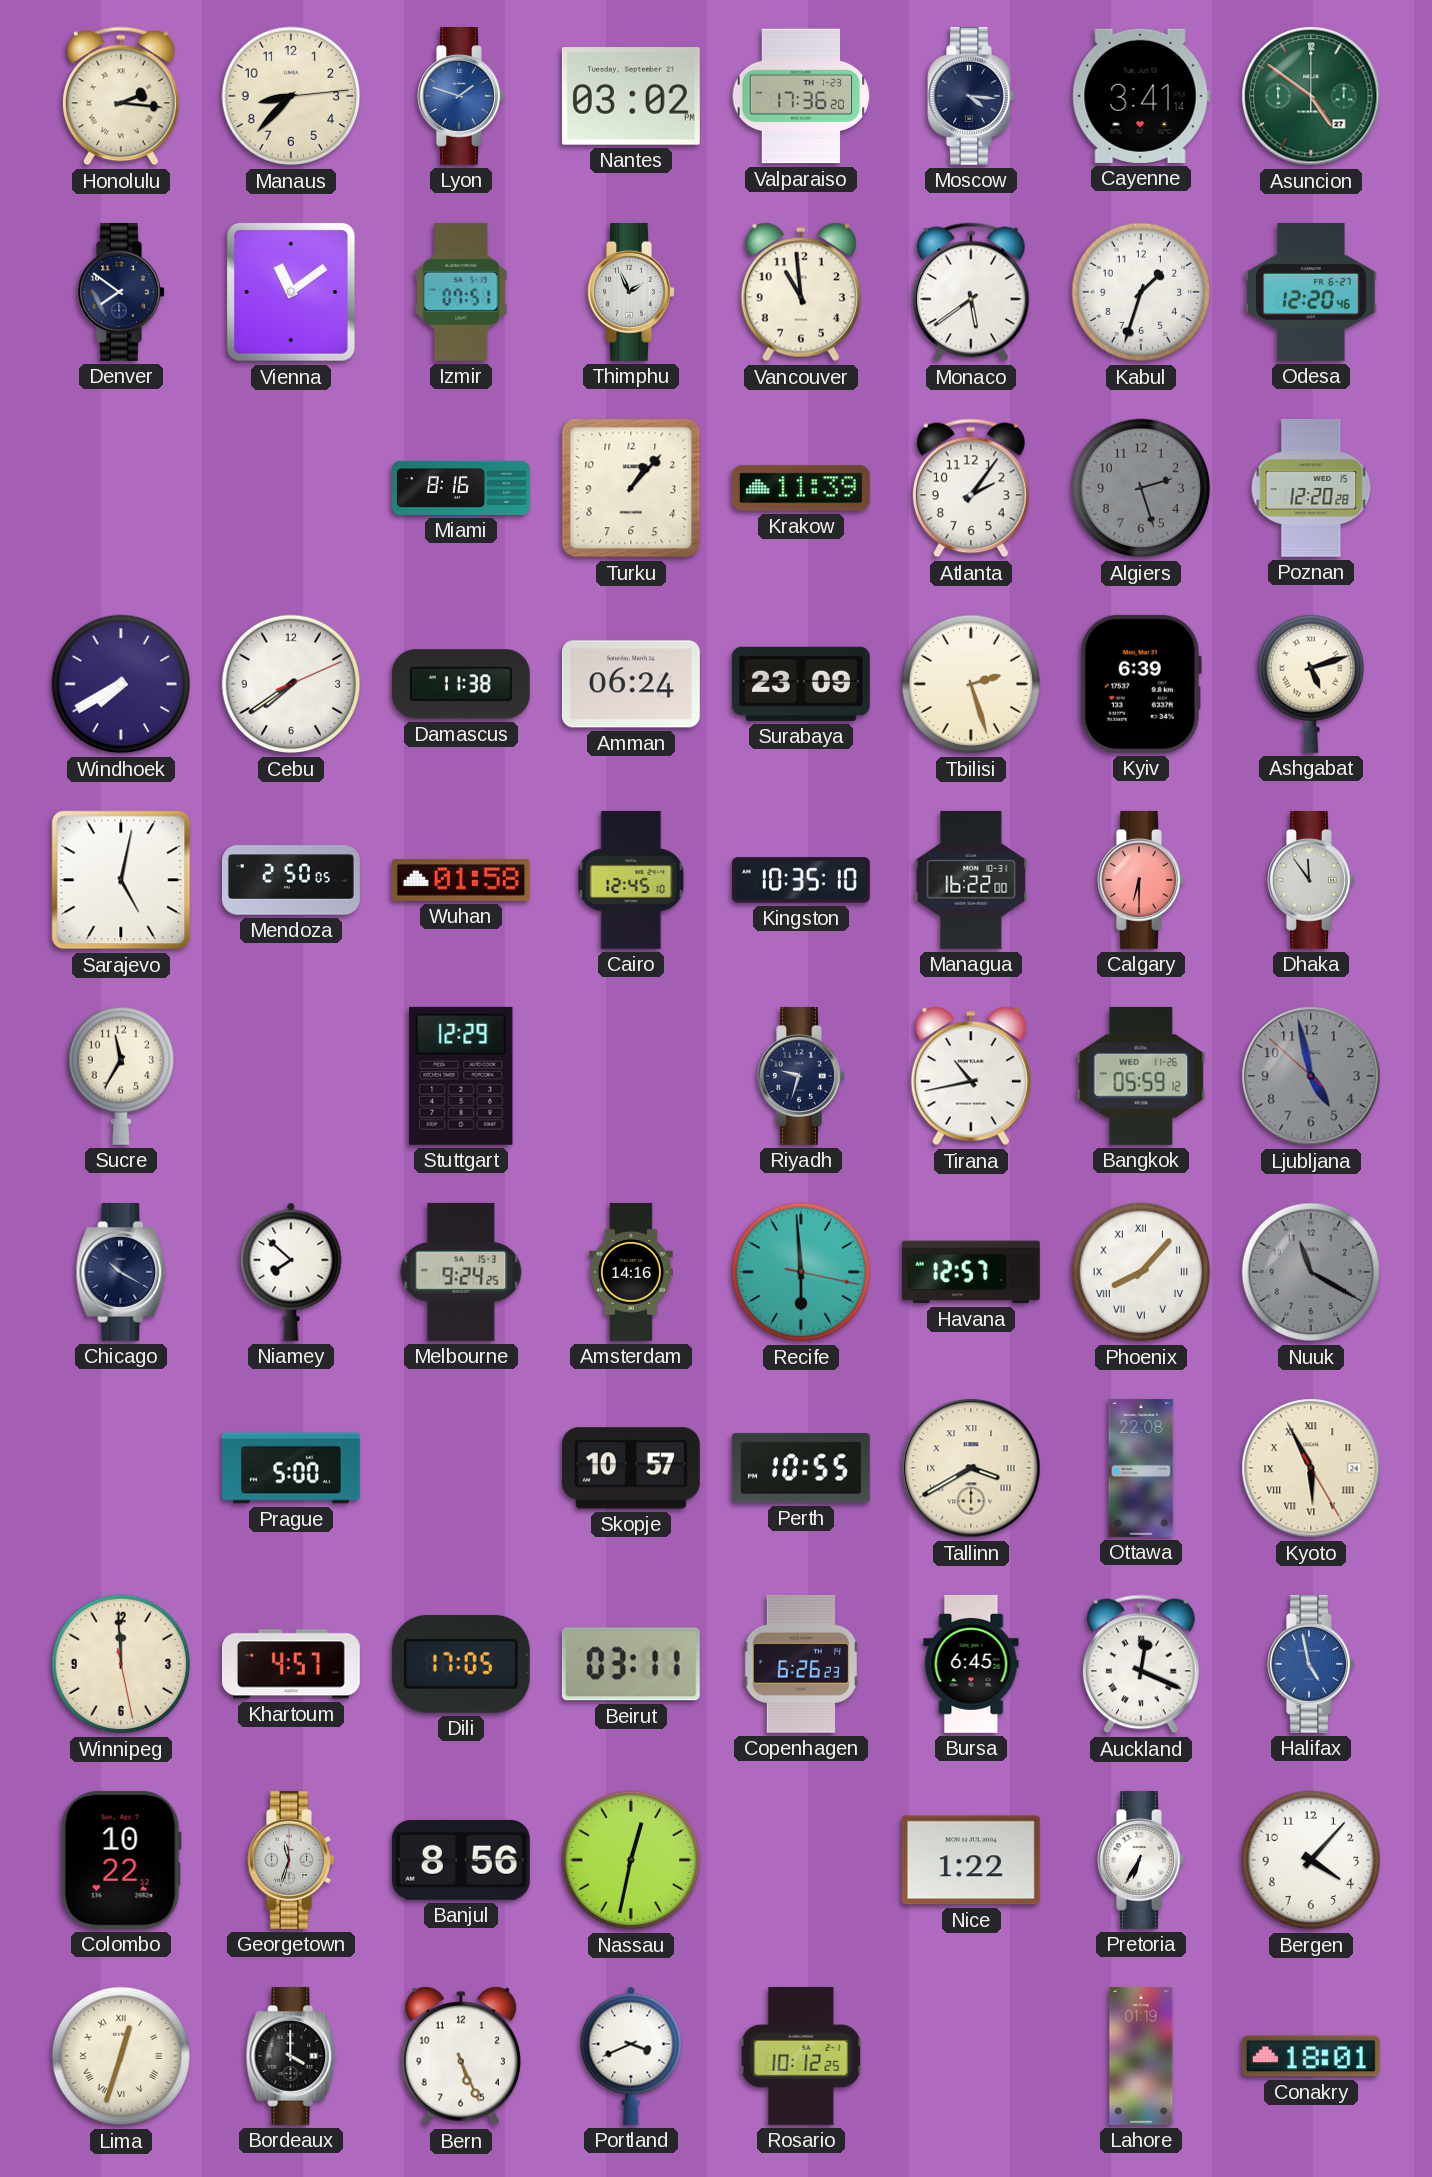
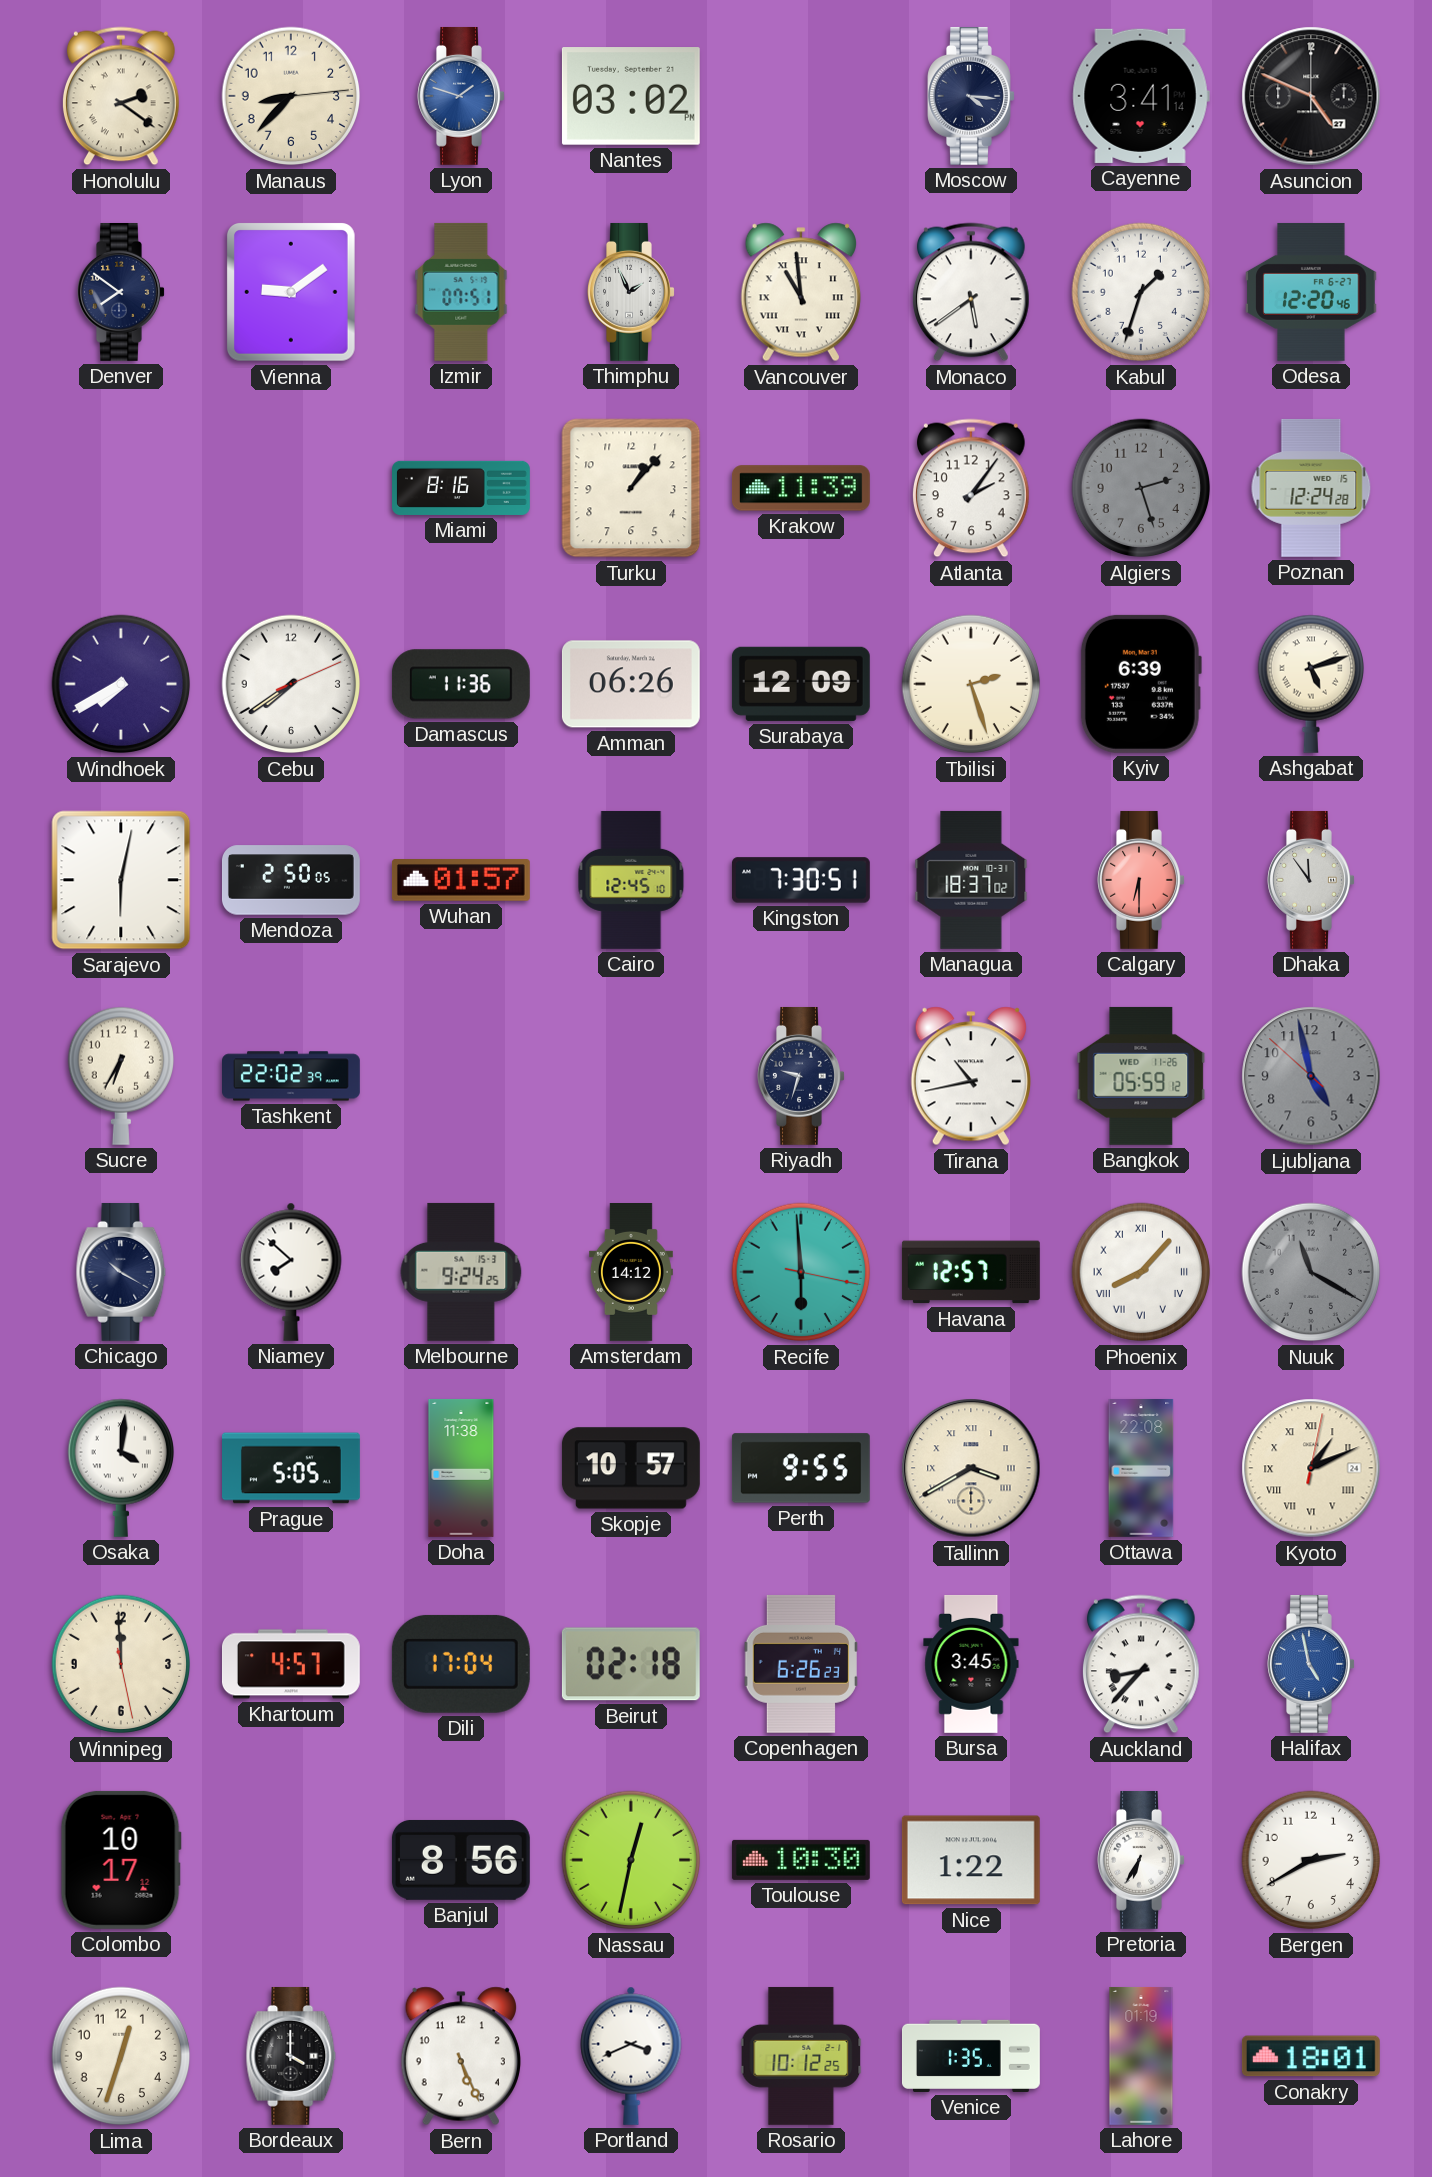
Honolulu: 2:16 -> 2:21 (122, 96)
Valparaiso: 17:36 -> none (801, 96)
Asuncion: 4:51 -> 4:49 (1311, 96)
Asuncion dial: green -> black (1311, 96)
Vienna: 11:09 -> 9:09 (291, 293)
Vancouver numerals: Arabic -> Roman (801, 292)
Poznan: 12:20 -> 12:24 (1311, 488)
Damascus: 11:38 -> 11:36 (461, 684)
Amman: 06:24 -> 06:26 (631, 684)
Surabaya: 23:09 -> 12:09 (801, 684)
Sarajevo: 5:02 -> 6:02 (121, 880)
Wuhan: 01:58 -> 01:57 (461, 881)
Kingston: 10:35 -> 7:30 (801, 880)
Managua: 16:22 -> 18:37 (971, 880)
Sucre: 11:35 -> 6:35 (120, 1076)
Tashkent: none -> 22:02 (292, 1076)
Stuttgart: 12:29 -> none (461, 1076)
Amsterdam: 14:16 -> 14:12 (631, 1273)
Osaka: none -> 4:01 (120, 1468)
Prague: 5:00 -> 5:05 (292, 1468)
Doha: none -> 11:38 (461, 1468)
Perth: 10:55 -> 9:55 (801, 1468)
Kyoto: 5:55 -> 1:11 (1311, 1468)
Dili: 17:05 -> 17:04 (461, 1664)
Beirut: 03:11 -> 02:18 (631, 1664)
Bursa: 6:45 -> 3:45 (971, 1664)
Auckland: 12:19 -> 8:37 (1142, 1664)
Colombo: 10:22 -> 10:17 (121, 1860)
Georgetown: 11:33 -> none (291, 1860)
Toulouse: none -> 10:30 (801, 1860)
Bergen: 4:07 -> 2:40 (1311, 1860)
Lima numerals: Roman -> Arabic (121, 2056)
Venice: none -> 1:35 (971, 2056)
